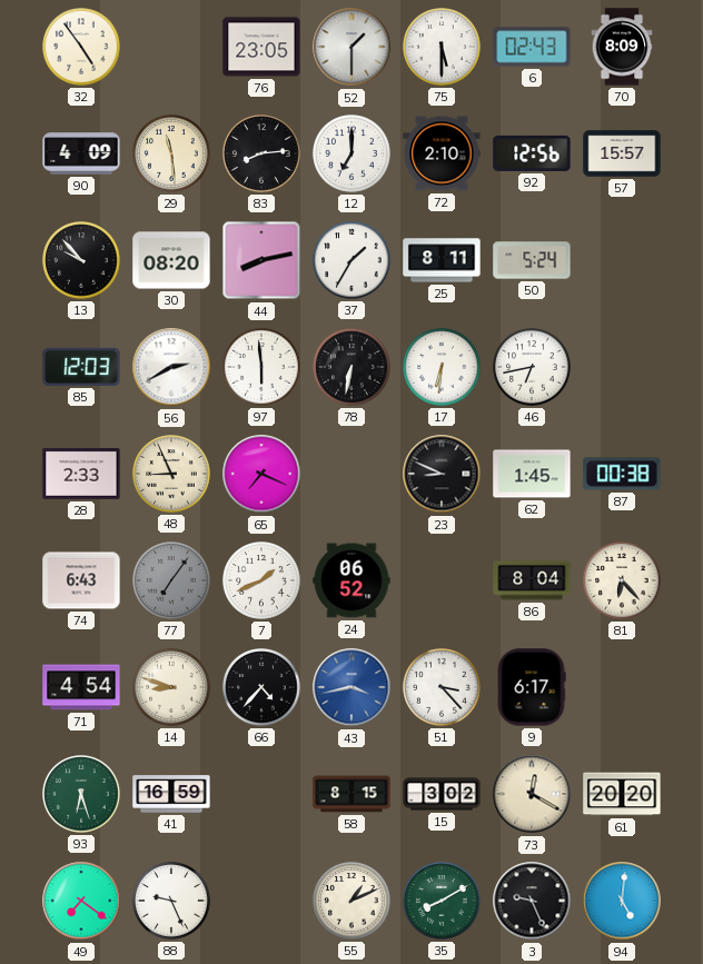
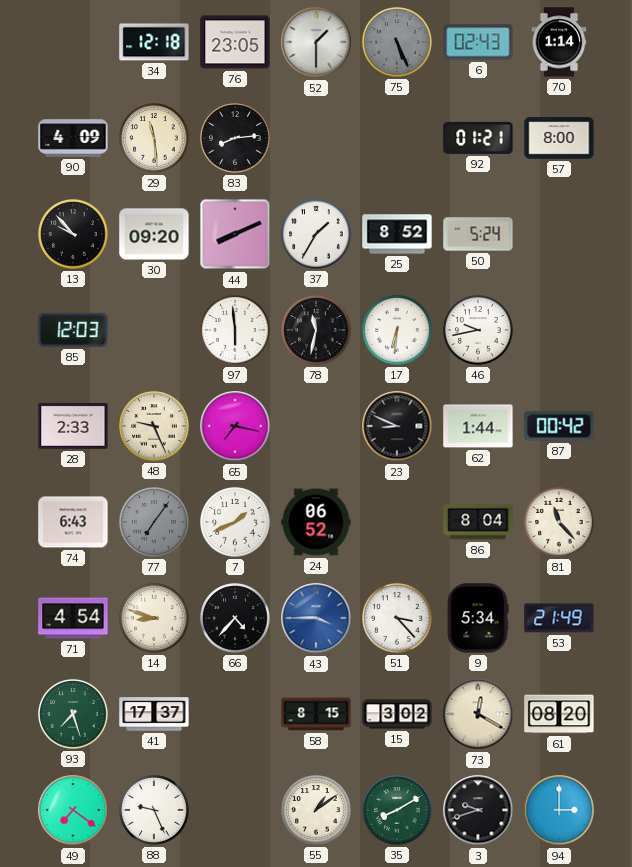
32: 4:54 -> none (81, 47)
34: none -> 12:18 (154, 42)
75: 5:30 -> 5:26 (397, 42)
75 dial: white -> grey (397, 42)
70: 8:09 -> 1:14 (559, 42)
12: 7:00 -> none (351, 153)
72: 2:10 -> none (442, 153)
92: 12:56 -> 01:21 (478, 138)
57: 15:57 -> 8:00 (559, 138)
30: 08:20 -> 09:20 (154, 234)
44: 8:13 -> 8:11 (235, 234)
25: 8:11 -> 8:52 (397, 234)
56: 2:40 -> none (171, 367)
78: 6:32 -> 11:32 (316, 330)
46: 6:43 -> 9:43 (478, 330)
48: 8:56 -> 9:26 (154, 426)
65: 7:19 -> 7:17 (235, 426)
62: 1:45 -> 1:44 (478, 426)
87: 00:38 -> 00:42 (559, 426)
81: 6:23 -> 11:23 (559, 522)
43: 3:43 -> 3:45 (316, 618)
9: 6:17 -> 5:34 (478, 618)
53: none -> 21:49 (559, 618)
93: 6:27 -> 7:27 (73, 714)
41: 16:59 -> 17:37 (154, 714)
61: 20:20 -> 08:20 (559, 714)
55: 1:11 -> 1:09 (316, 810)
3: 9:26 -> 9:42 (478, 810)
94: 5:01 -> 3:00 (559, 810)
